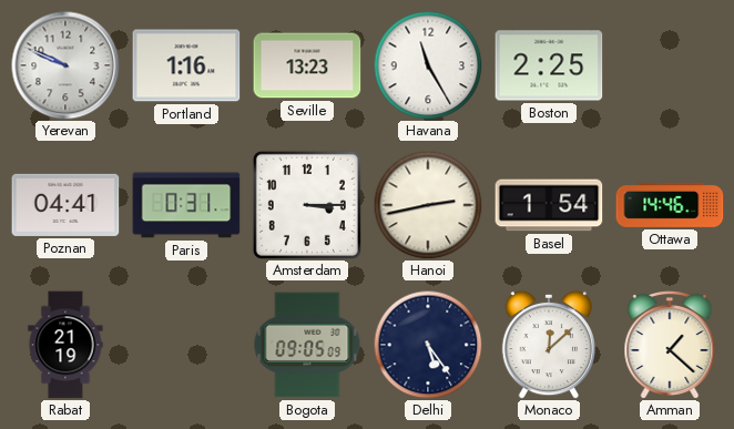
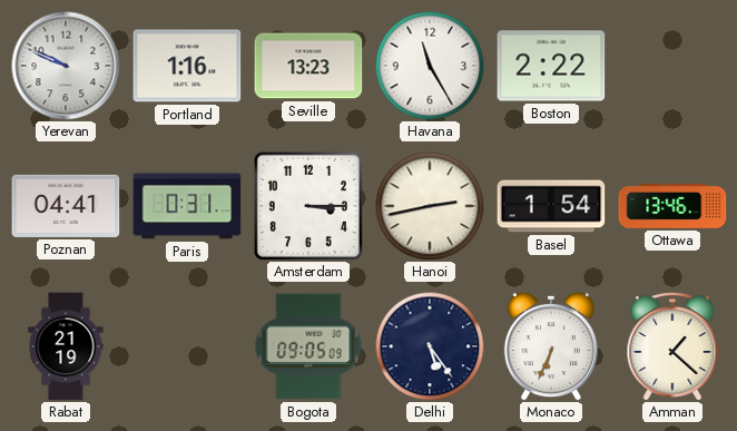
Boston: 2:25 -> 2:22 (551, 66)
Ottawa: 14:46 -> 13:46 (672, 206)
Monaco: 12:08 -> 6:34 (551, 346)
